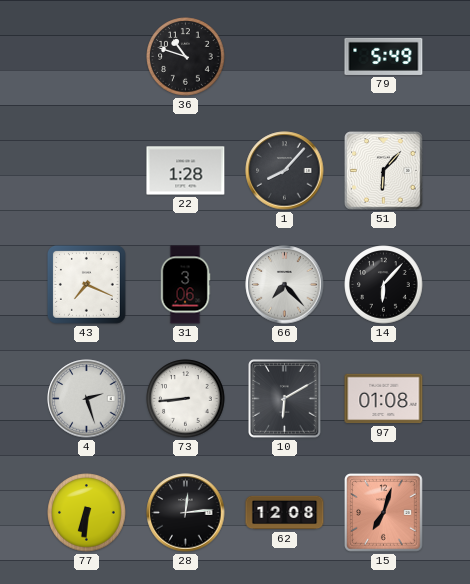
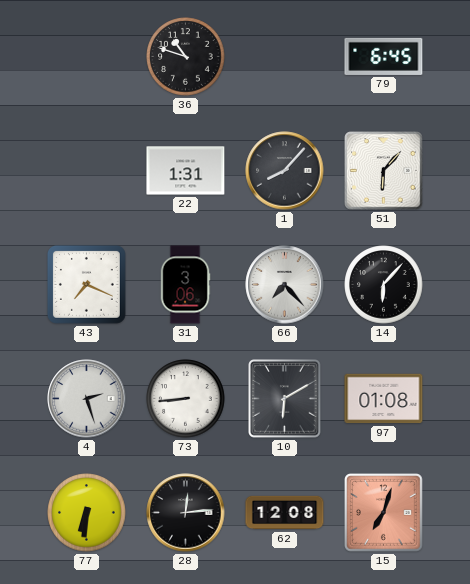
79: 5:49 -> 6:45 (384, 56)
22: 1:28 -> 1:31 (186, 171)
